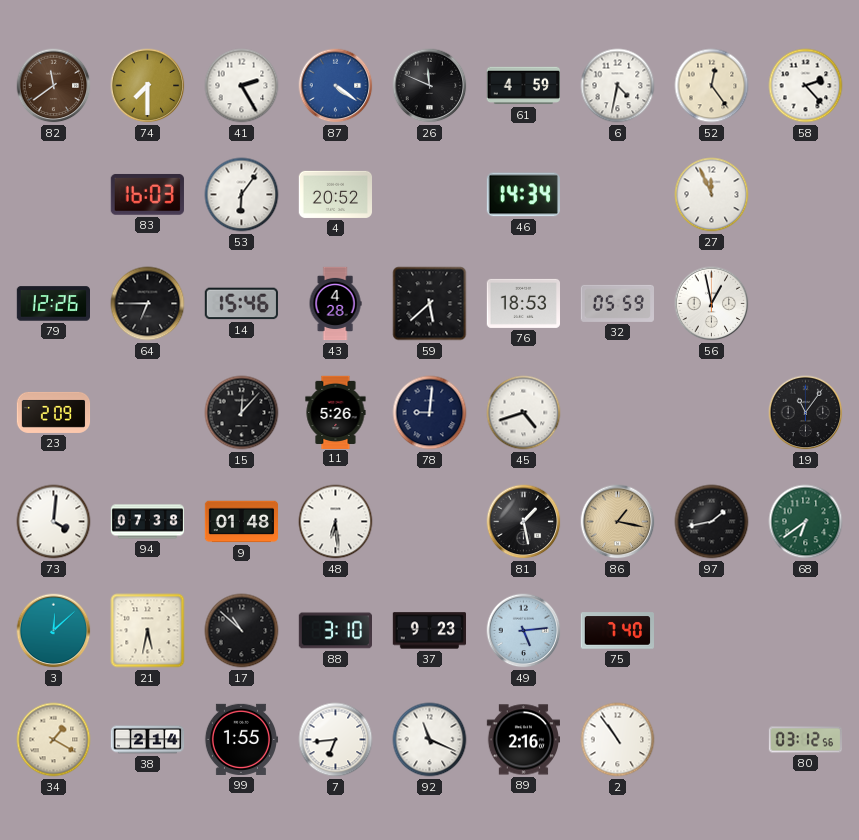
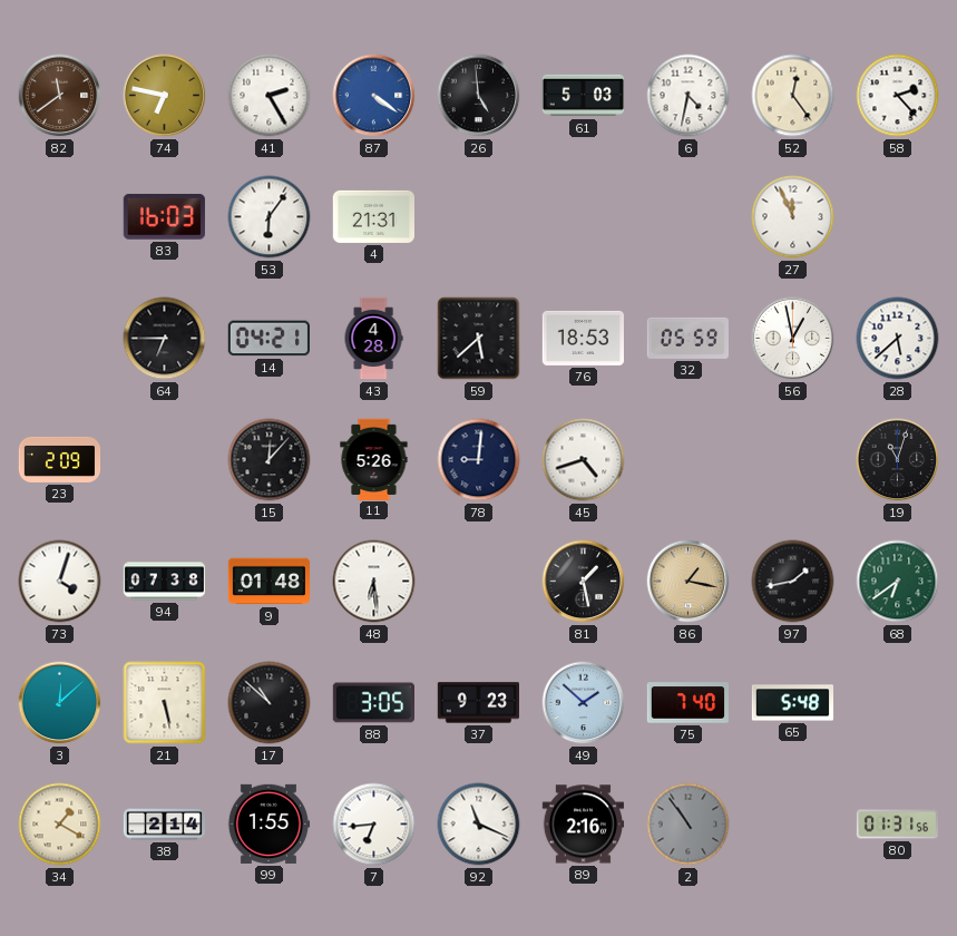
74: 7:30 -> 6:47 (165, 96)
26: 11:49 -> 4:59 (479, 96)
61: 4:59 -> 5:03 (583, 96)
4: 20:52 -> 21:31 (373, 216)
46: 14:34 -> none (523, 195)
79: 12:26 -> none (53, 304)
14: 15:46 -> 04:21 (268, 339)
28: none -> 5:38 (898, 339)
19: 11:06 -> 11:03 (898, 460)
73: 4:01 -> 4:03 (60, 582)
21: 5:32 -> 5:28 (165, 703)
88: 3:10 -> 3:05 (373, 703)
49: 5:14 -> 1:52 (584, 703)
65: none -> 5:48 (793, 703)
2 dial: white -> grey (689, 825)
80: 03:12 -> 01:31 (898, 825)
